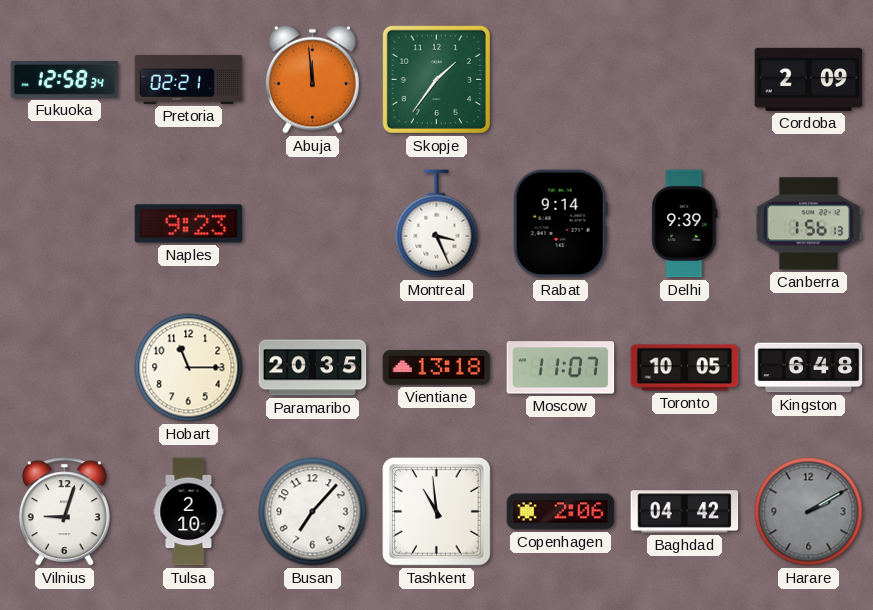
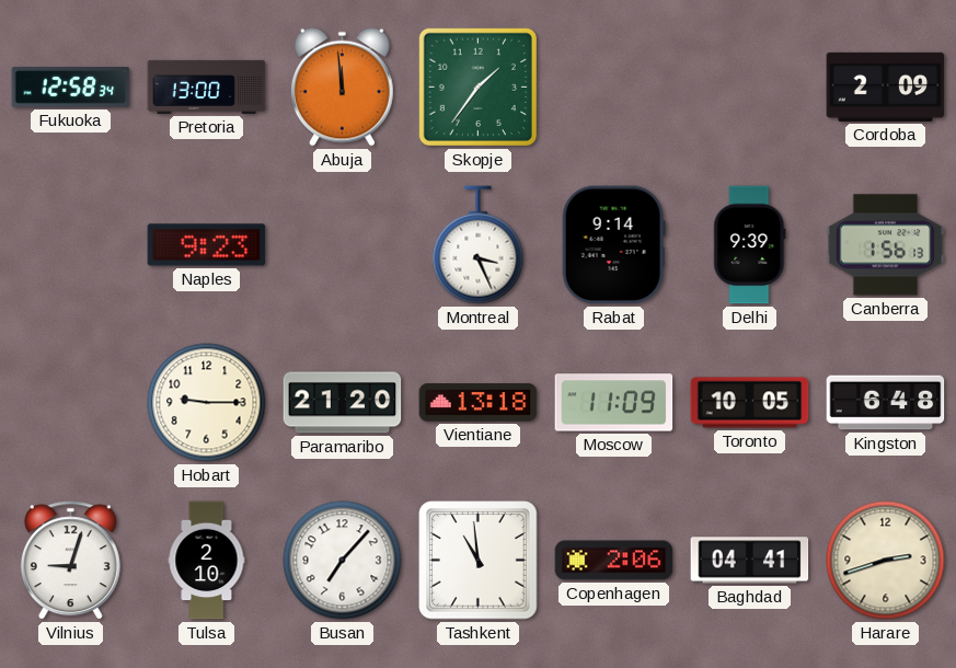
Pretoria: 02:21 -> 13:00 (207, 87)
Hobart: 11:15 -> 9:15 (207, 403)
Paramaribo: 20:35 -> 21:20 (343, 403)
Moscow: 11:07 -> 11:09 (614, 403)
Baghdad: 04:42 -> 04:41 (750, 561)
Harare: 2:10 -> 2:42 (886, 561)
Harare dial: grey -> cream (886, 561)
